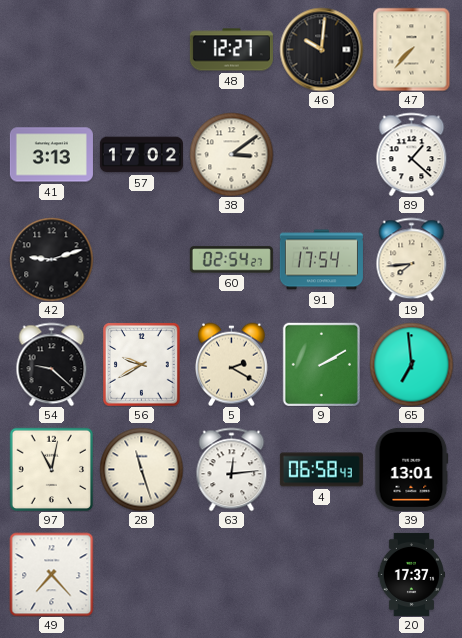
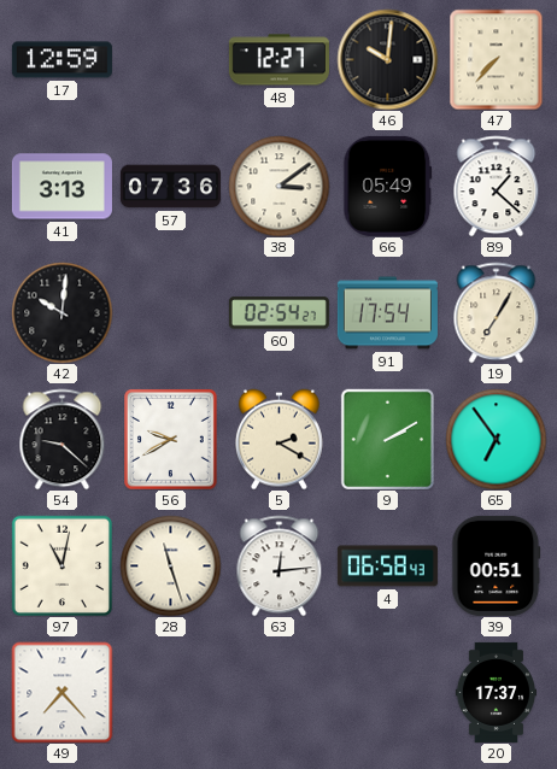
17: none -> 12:59 (61, 60)
57: 17:02 -> 07:36 (170, 187)
66: none -> 05:49 (388, 186)
42: 9:12 -> 10:01 (61, 312)
19: 7:44 -> 7:05 (497, 312)
65: 6:59 -> 6:54 (496, 439)
39: 13:01 -> 00:51 (497, 565)
